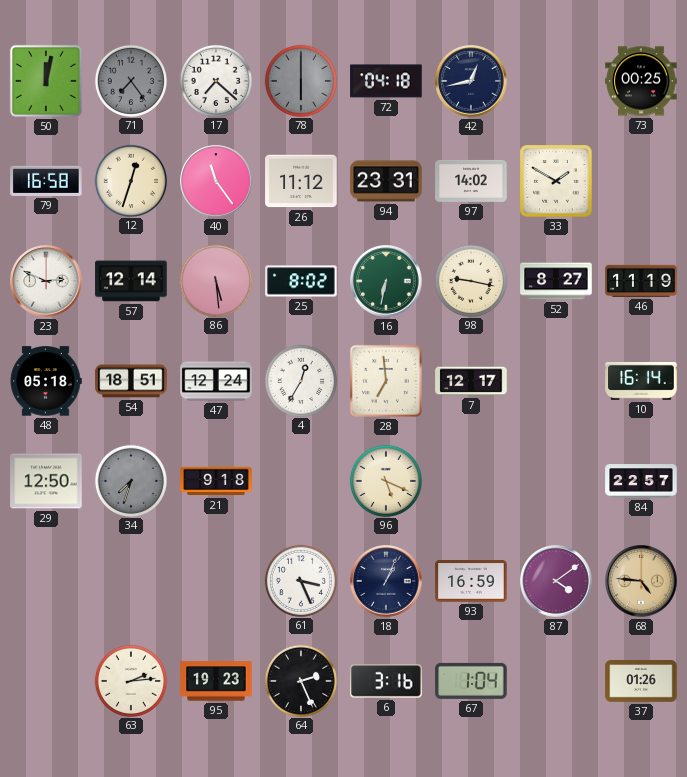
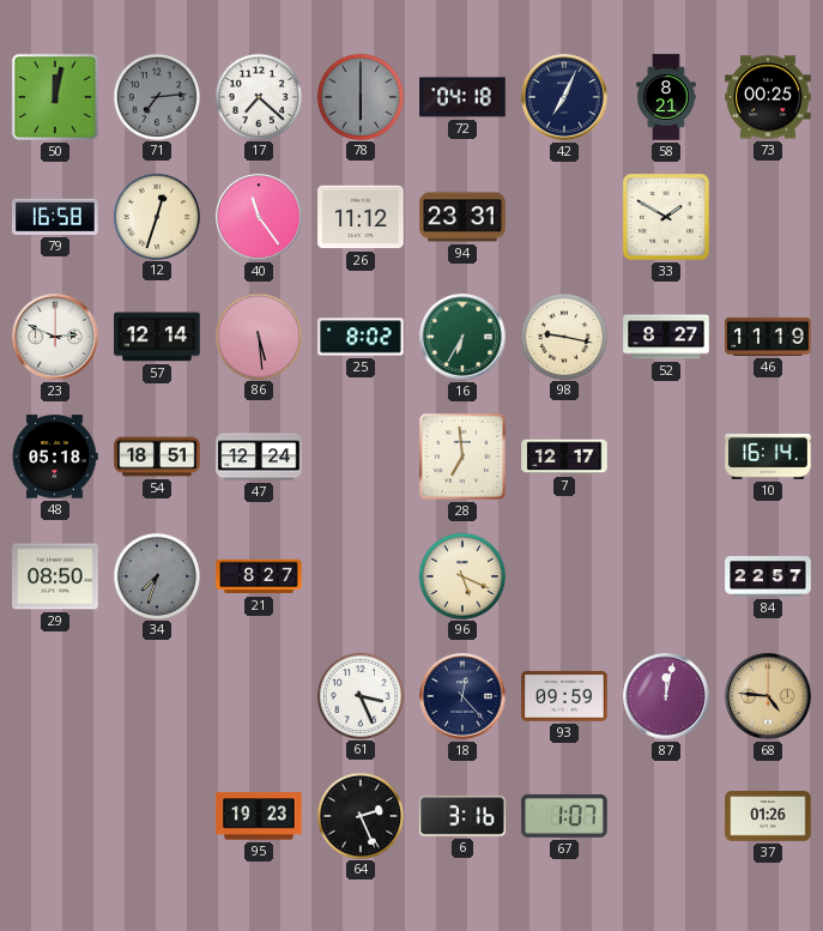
71: 7:24 -> 7:14 (156, 96)
42: 12:43 -> 7:04 (564, 97)
58: none -> 8:21 (666, 97)
97: 14:02 -> none (471, 181)
16: 6:32 -> 6:35 (462, 337)
4: 12:35 -> none (300, 380)
29: 12:50 -> 08:50 (55, 576)
21: 9:18 -> 8:27 (259, 576)
18: 1:04 -> 12:23 (462, 696)
93: 16:59 -> 09:59 (564, 697)
87: 4:09 -> 12:02 (666, 696)
63: 2:14 -> none (130, 680)
67: 1:04 -> 1:07 (564, 816)
